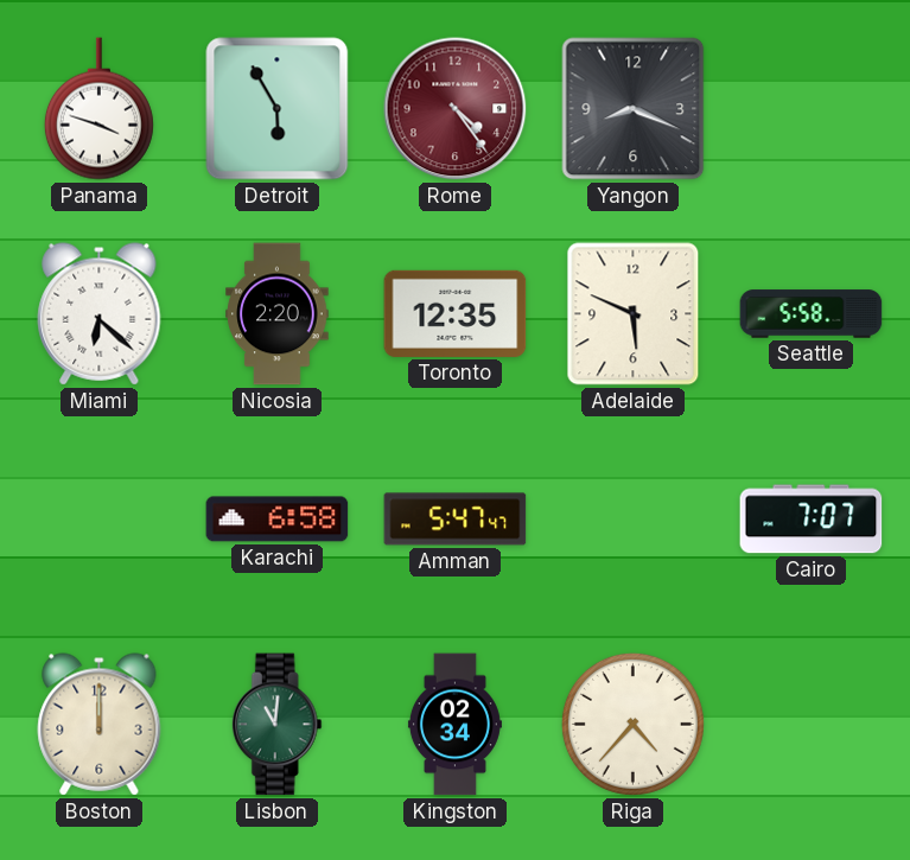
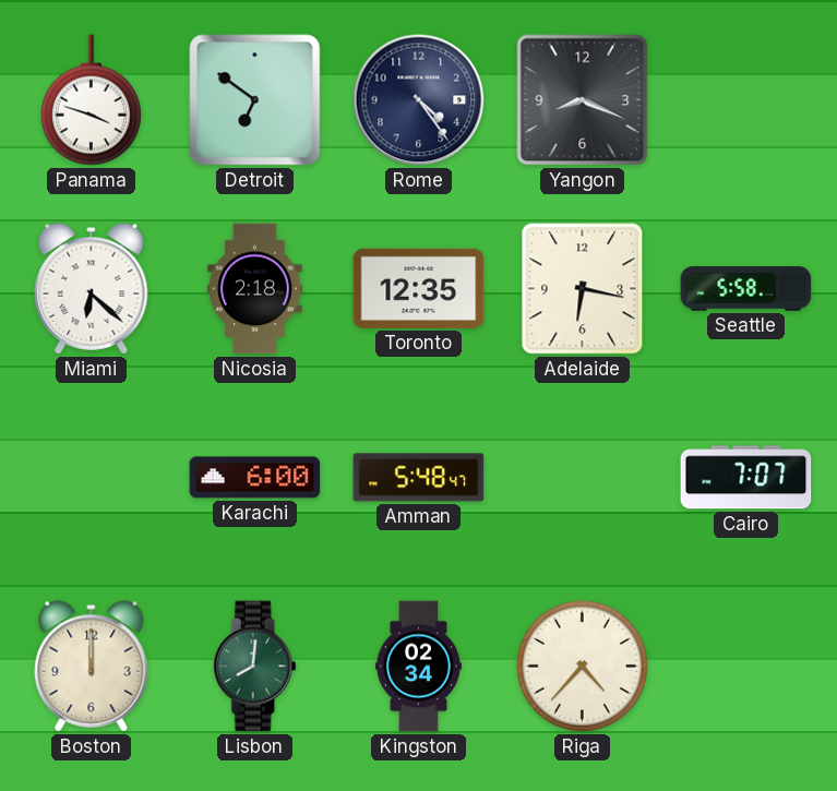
Detroit: 5:55 -> 6:51 (255, 100)
Rome dial: burgundy -> navy (419, 100)
Nicosia: 2:20 -> 2:18 (255, 289)
Adelaide: 5:49 -> 6:17 (583, 289)
Karachi: 6:58 -> 6:00 (255, 478)
Amman: 5:47 -> 5:48 (419, 478)
Lisbon: 11:01 -> 8:01 (254, 667)
